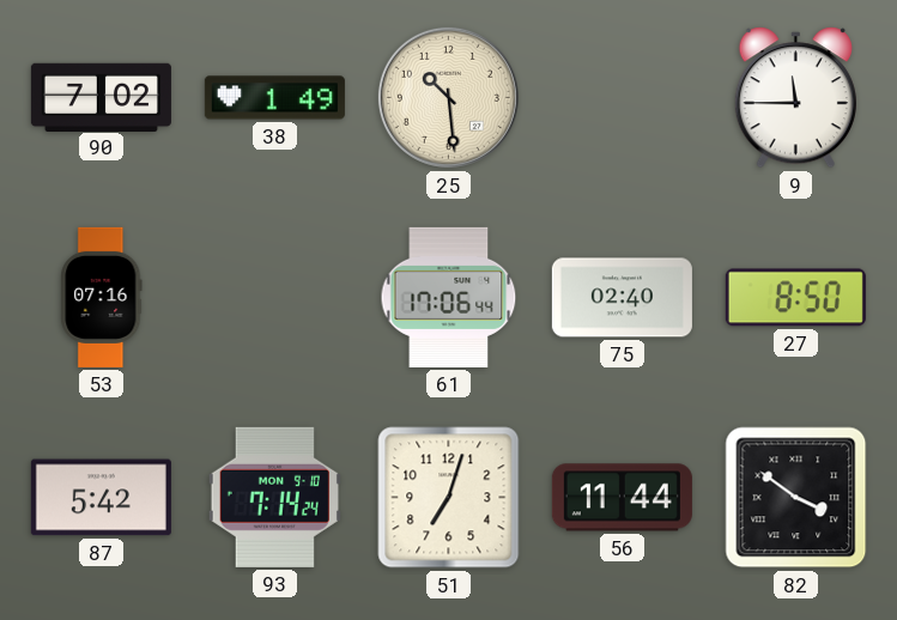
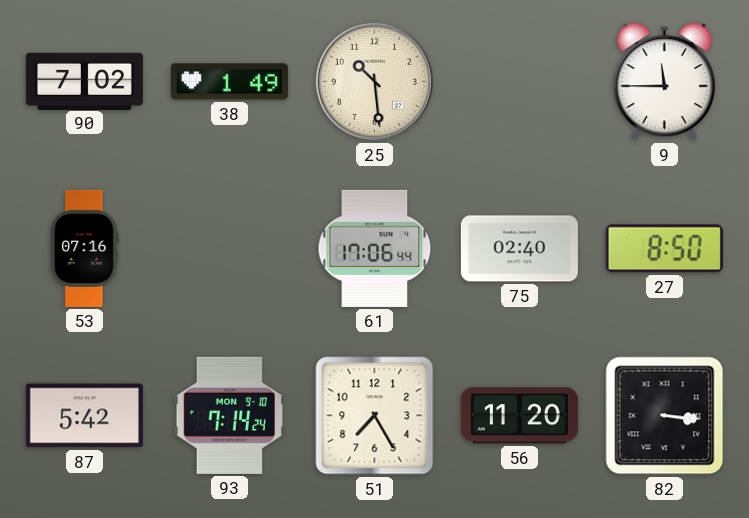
51: 7:03 -> 7:25 (375, 416)
56: 11:44 -> 11:20 (519, 416)
82: 3:51 -> 3:16 (665, 416)
